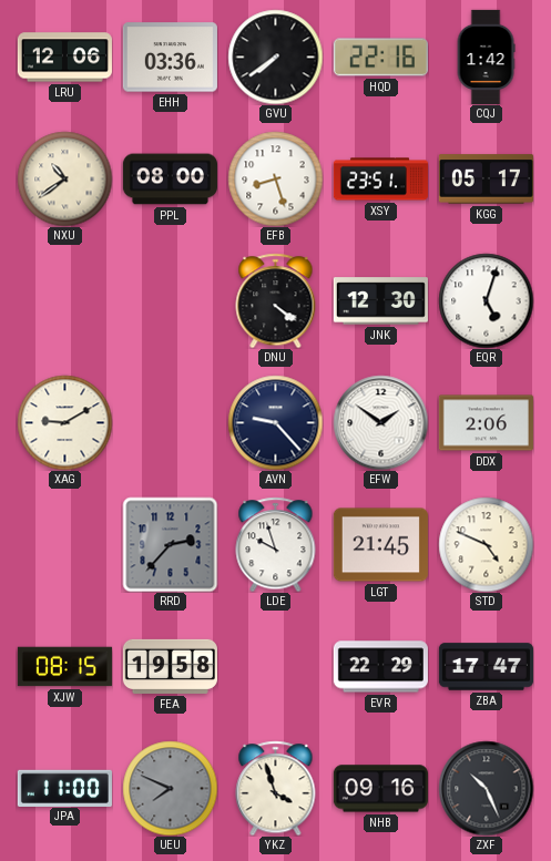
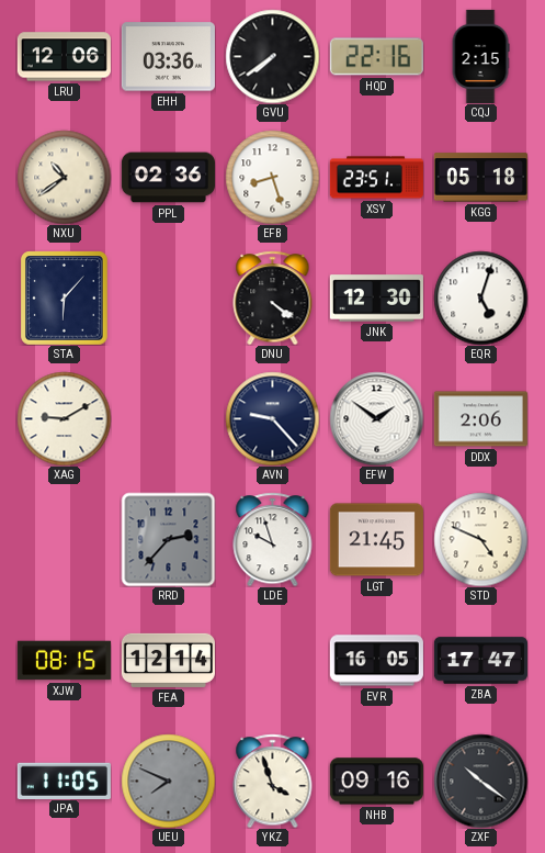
CQJ: 1:42 -> 2:15 (480, 56)
PPL: 08:00 -> 02:36 (168, 178)
KGG: 05:17 -> 05:18 (480, 178)
STA: none -> 6:07 (65, 299)
FEA: 19:58 -> 12:14 (168, 660)
EVR: 22:29 -> 16:05 (376, 661)
JPA: 11:00 -> 11:05 (64, 781)
ZXF: 10:26 -> 10:21 (480, 781)
